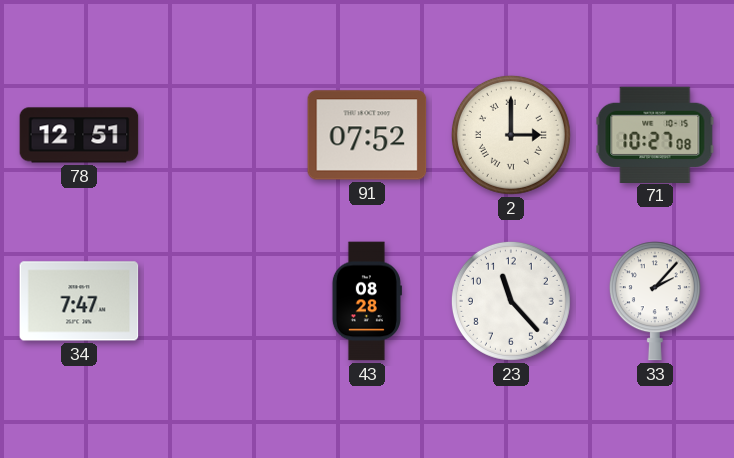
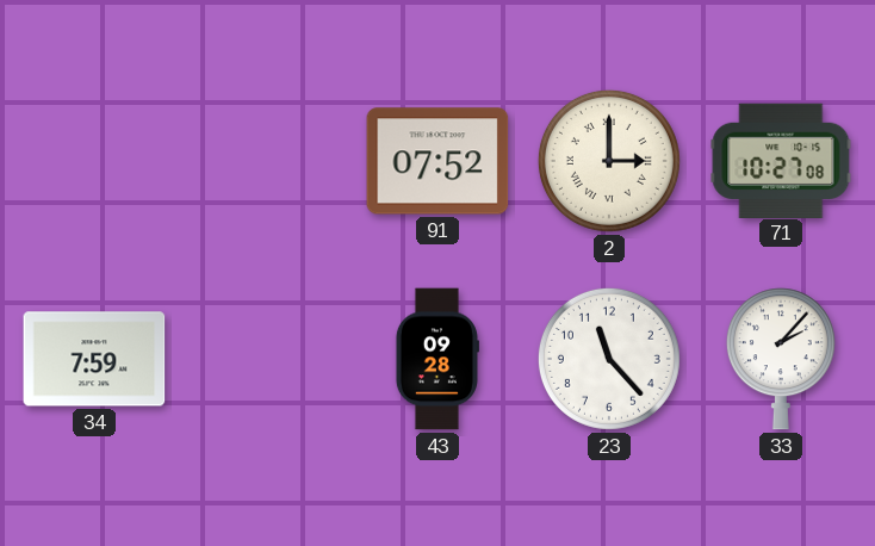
78: 12:51 -> none (79, 135)
34: 7:47 -> 7:59 (94, 359)
43: 08:28 -> 09:28 (437, 359)
